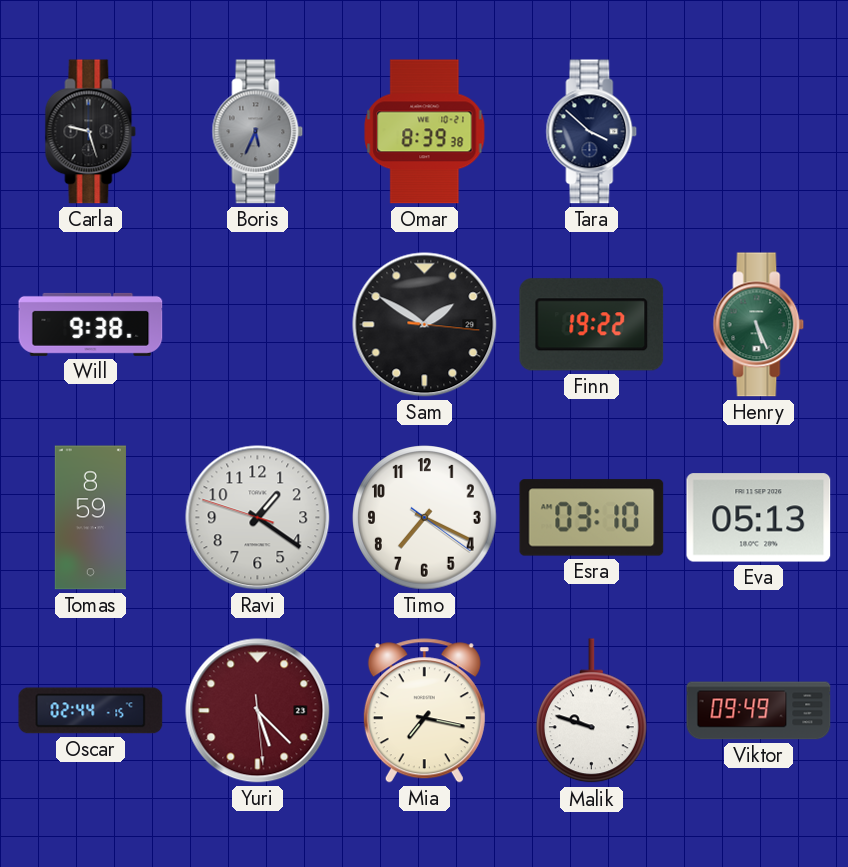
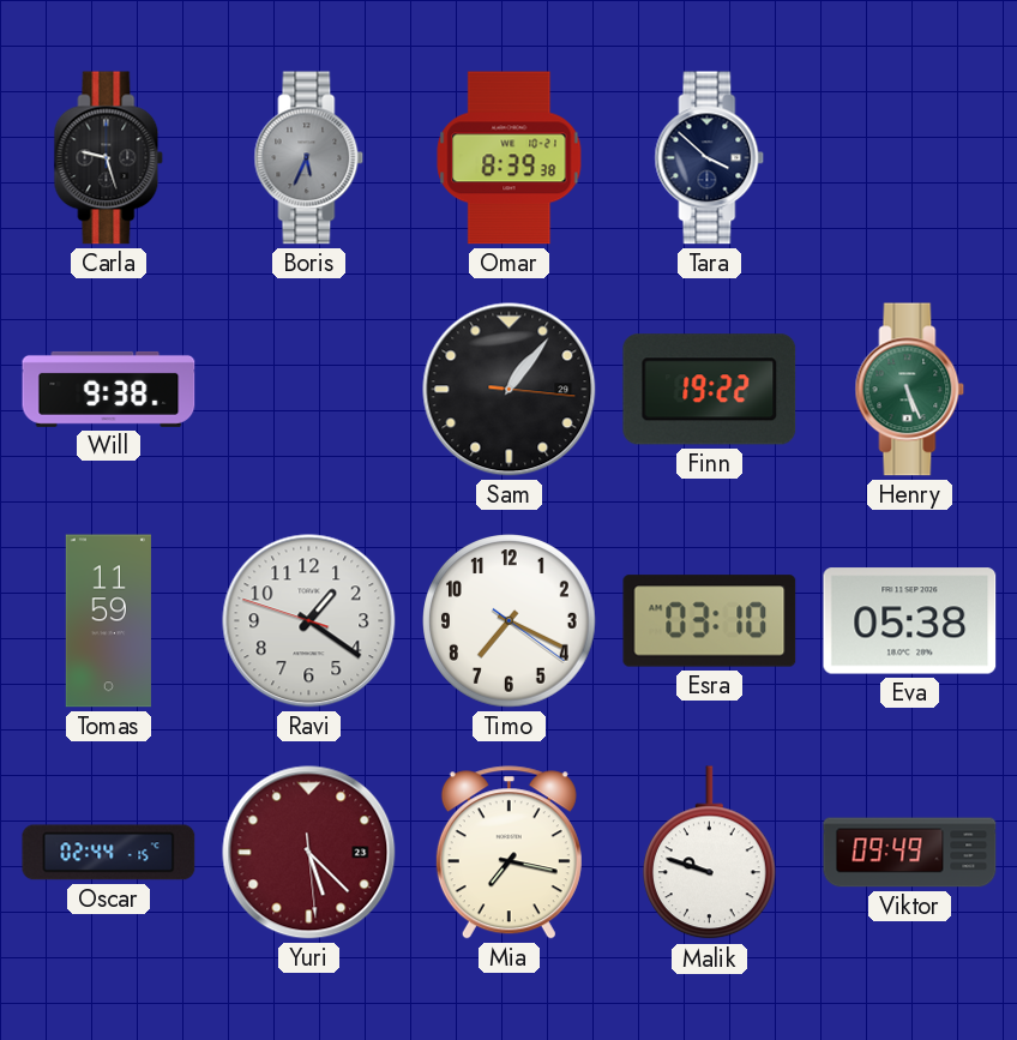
Sam: 1:50 -> 1:06 (510, 390)
Tomas: 8:59 -> 11:59 (108, 621)
Eva: 05:13 -> 05:38 (910, 621)
